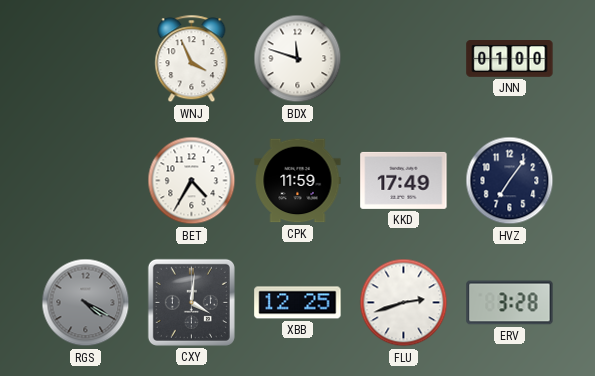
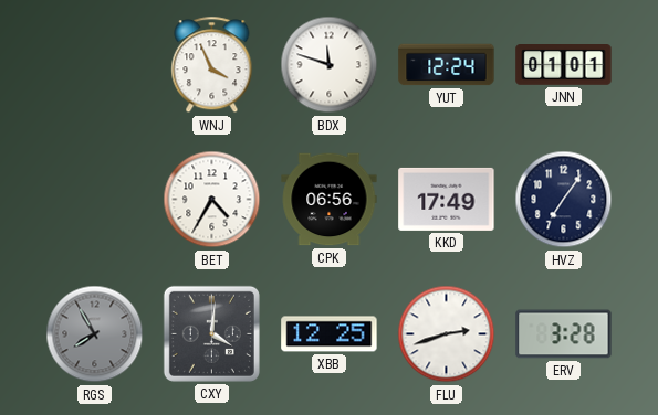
YUT: none -> 12:24 (447, 65)
JNN: 01:00 -> 01:01 (564, 65)
CPK: 11:59 -> 06:56 (330, 200)
RGS: 4:20 -> 7:55 (95, 334)
